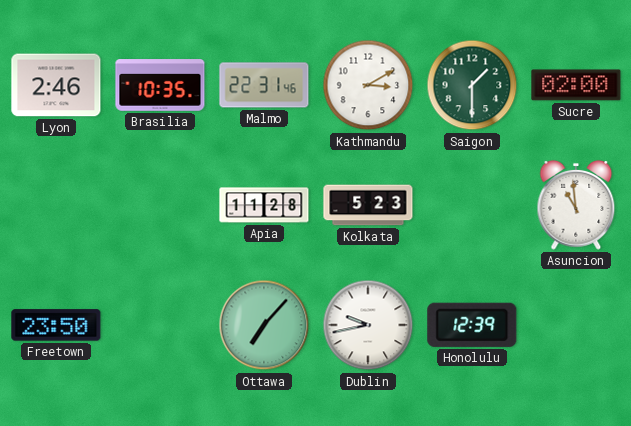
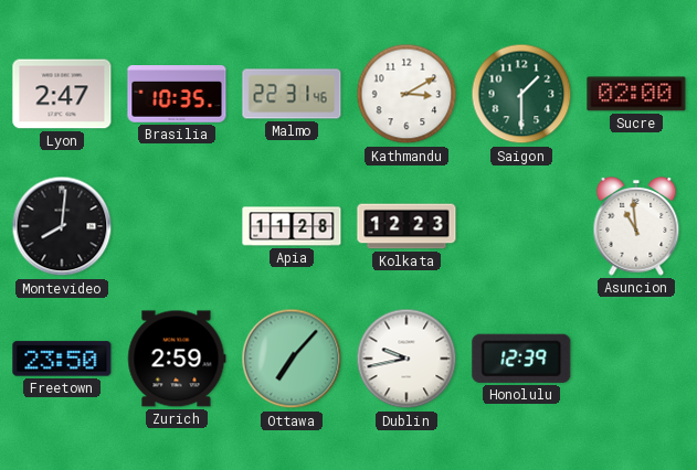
Lyon: 2:46 -> 2:47 (62, 94)
Montevideo: none -> 8:01 (62, 226)
Kolkata: 5:23 -> 12:23 (406, 226)
Zurich: none -> 2:59 (177, 359)
